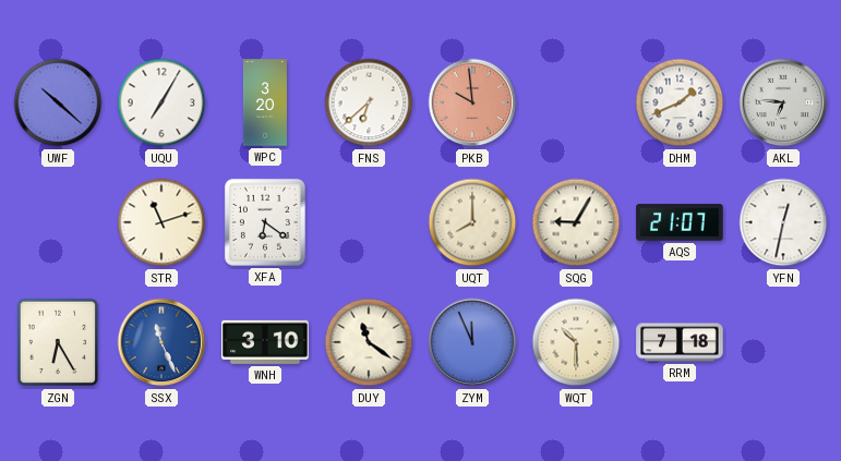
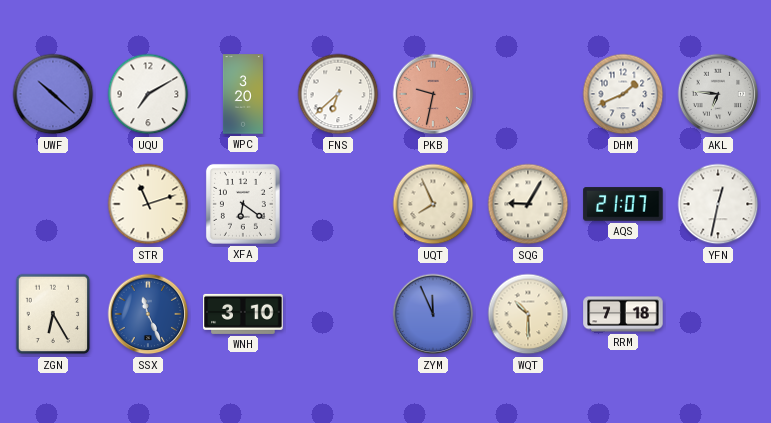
UQU: 7:05 -> 7:10 (148, 94)
PKB: 9:59 -> 9:32 (433, 94)
UQT: 8:00 -> 7:56 (433, 204)
DUY: 11:21 -> none (369, 342)
